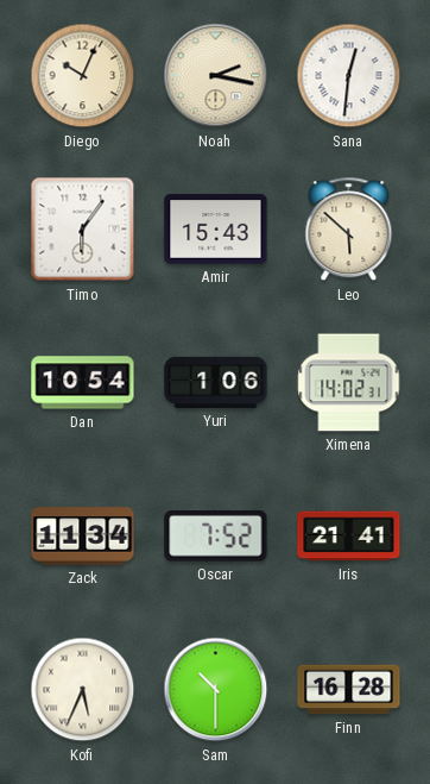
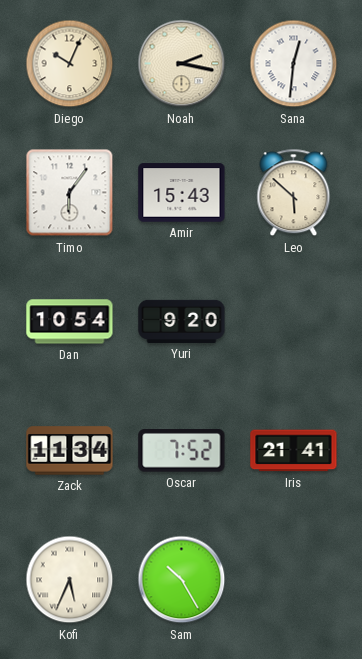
Yuri: 1:06 -> 9:20 (182, 321)
Ximena: 14:02 -> none (349, 383)
Sam: 10:30 -> 10:25 (182, 580)
Finn: 16:28 -> none (349, 690)
